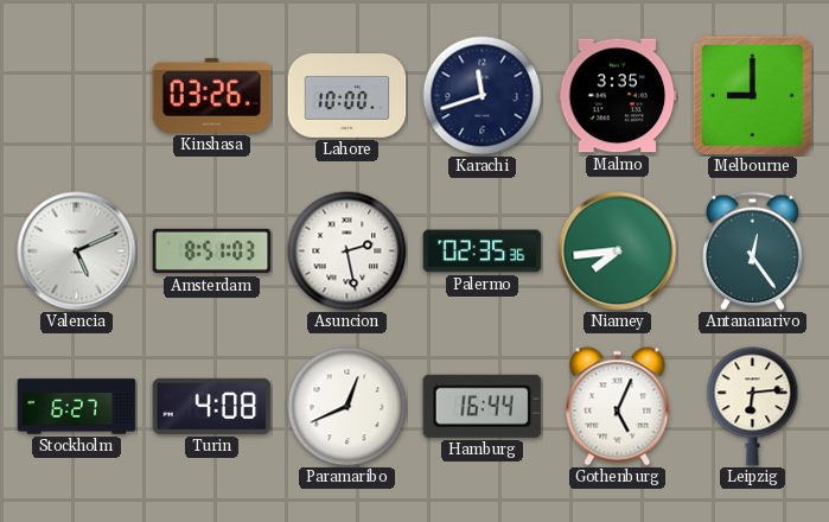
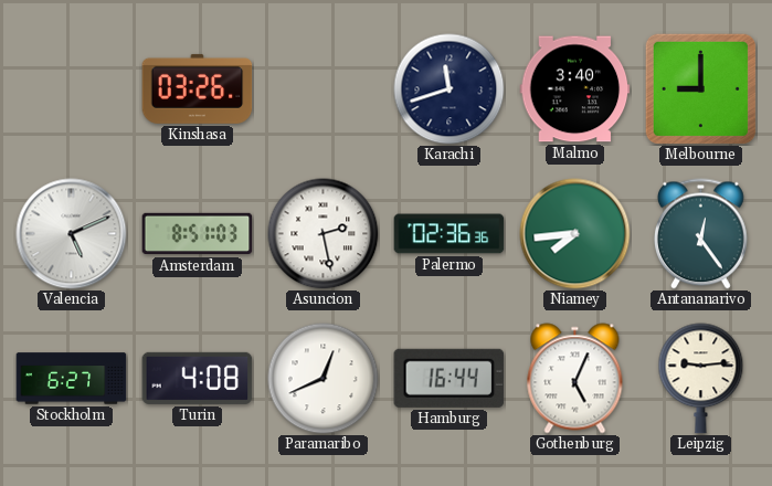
Lahore: 10:00 -> none (347, 96)
Malmo: 3:35 -> 3:40 (575, 89)
Palermo: 02:35 -> 02:36 (450, 234)
Leipzig: 6:14 -> 9:14 (701, 379)
